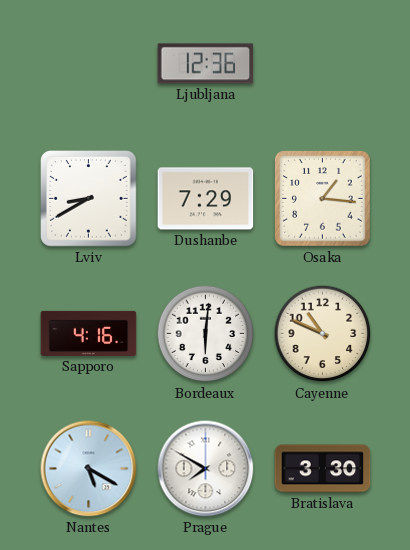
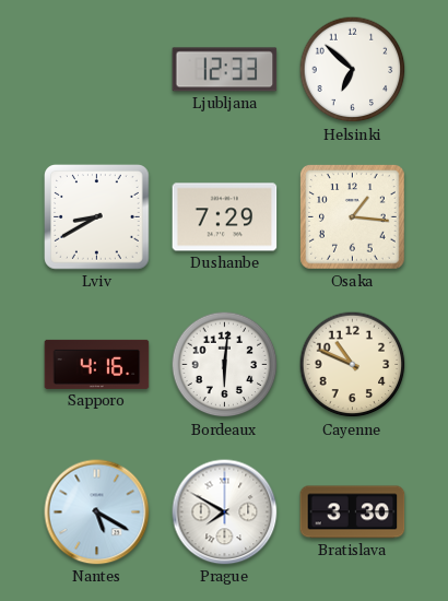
Ljubljana: 12:36 -> 12:33 (225, 70)
Helsinki: none -> 6:52 (353, 70)
